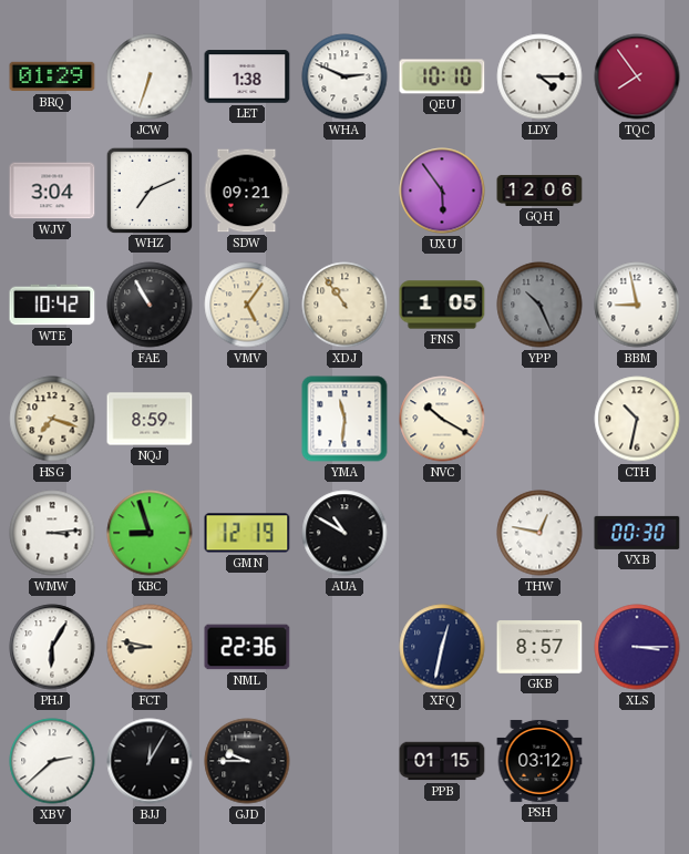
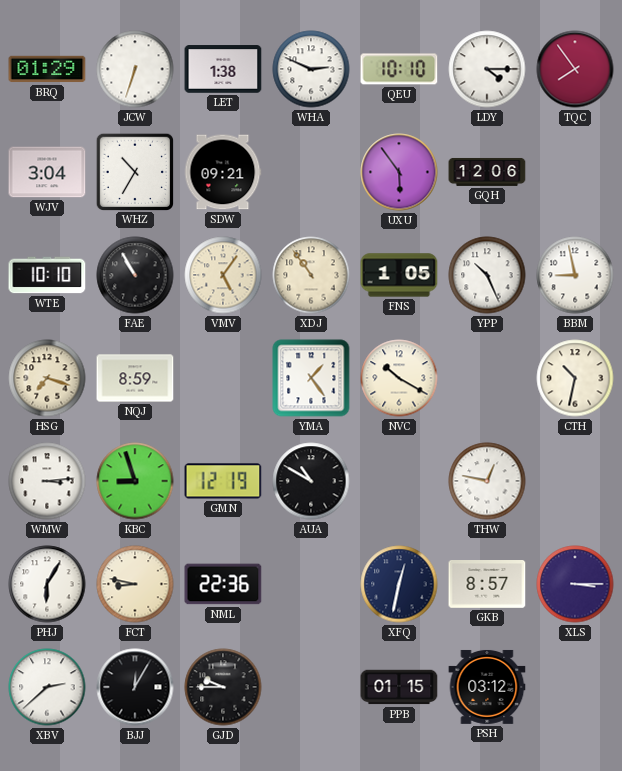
WHZ: 7:11 -> 10:35 (134, 171)
WTE: 10:42 -> 10:10 (47, 275)
YPP dial: grey -> white (487, 275)
YMA: 11:31 -> 1:24 (311, 378)
VXB: 00:30 -> none (637, 533)
